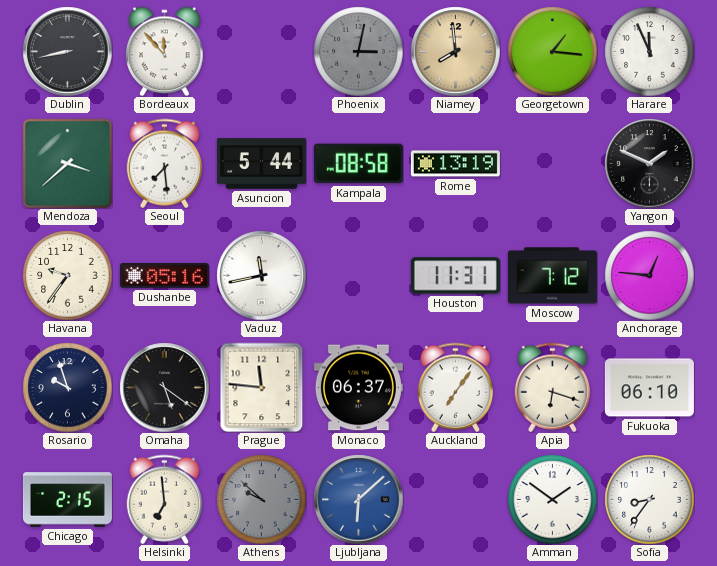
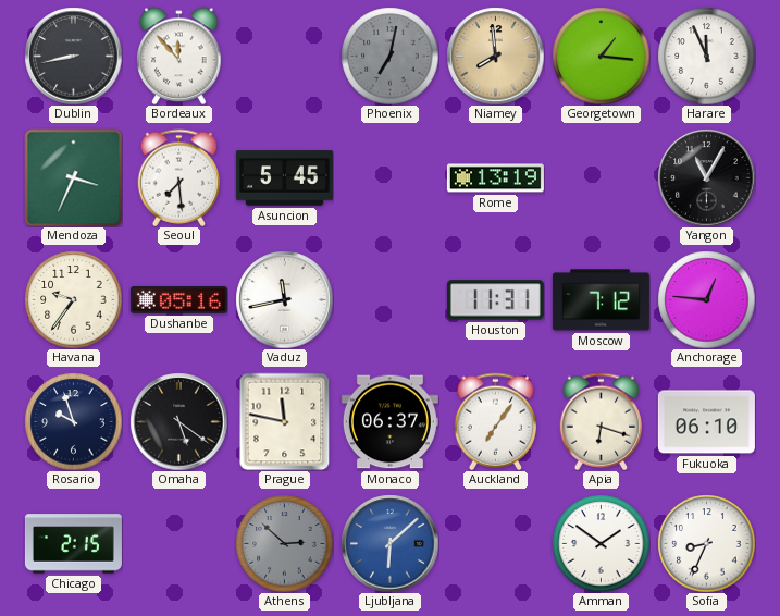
Phoenix: 3:02 -> 7:02 (389, 56)
Mendoza: 3:38 -> 3:34 (73, 177)
Asuncion: 5:44 -> 5:45 (284, 178)
Kampala: 08:58 -> none (358, 164)
Yangon: 1:49 -> 11:05 (706, 177)
Prague: 11:46 -> 11:47 (285, 421)
Helsinki: 6:59 -> none (164, 499)
Athens: 9:52 -> 2:52 (284, 543)
Sofia: 8:36 -> 8:34 (706, 543)
